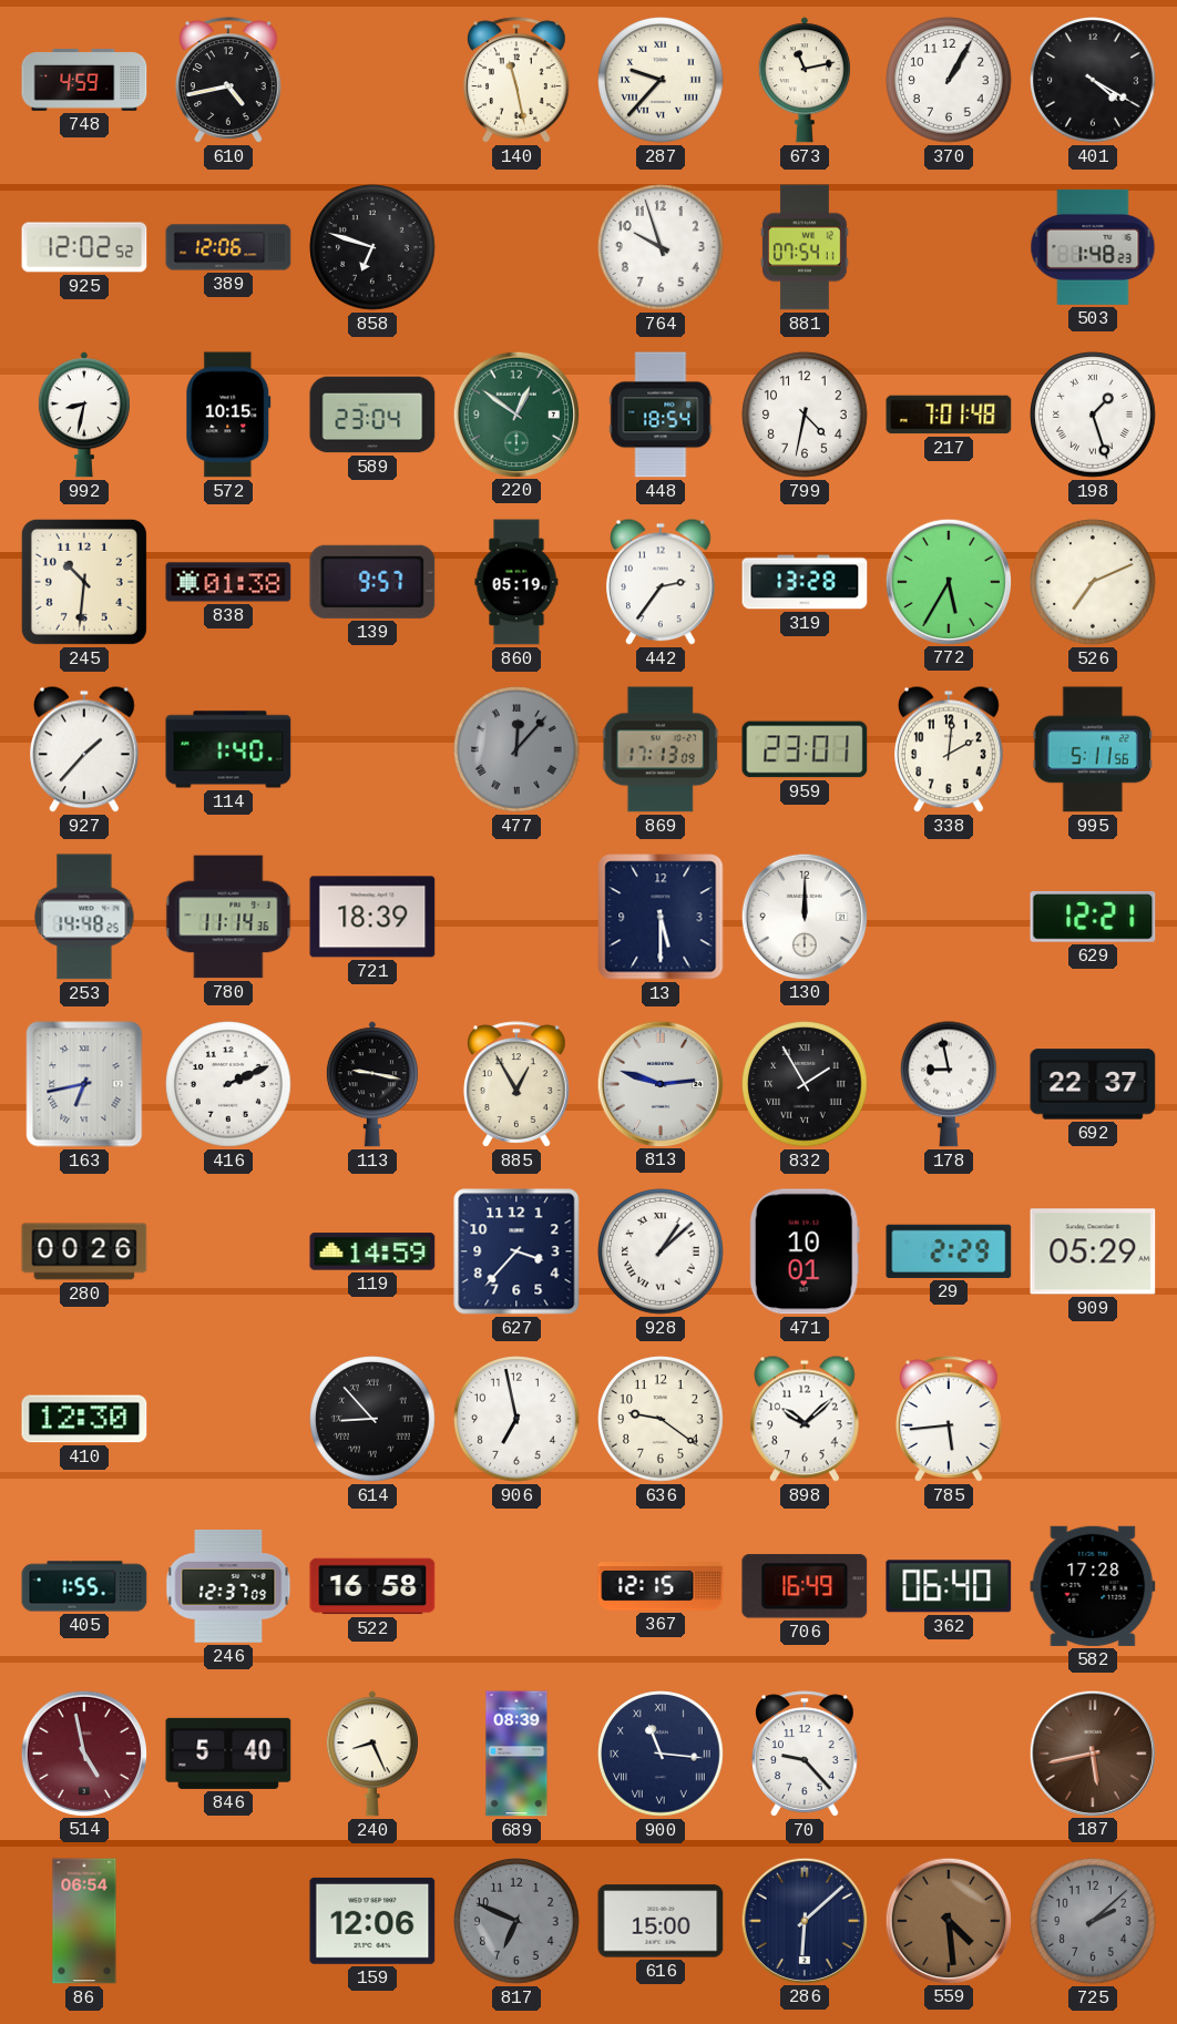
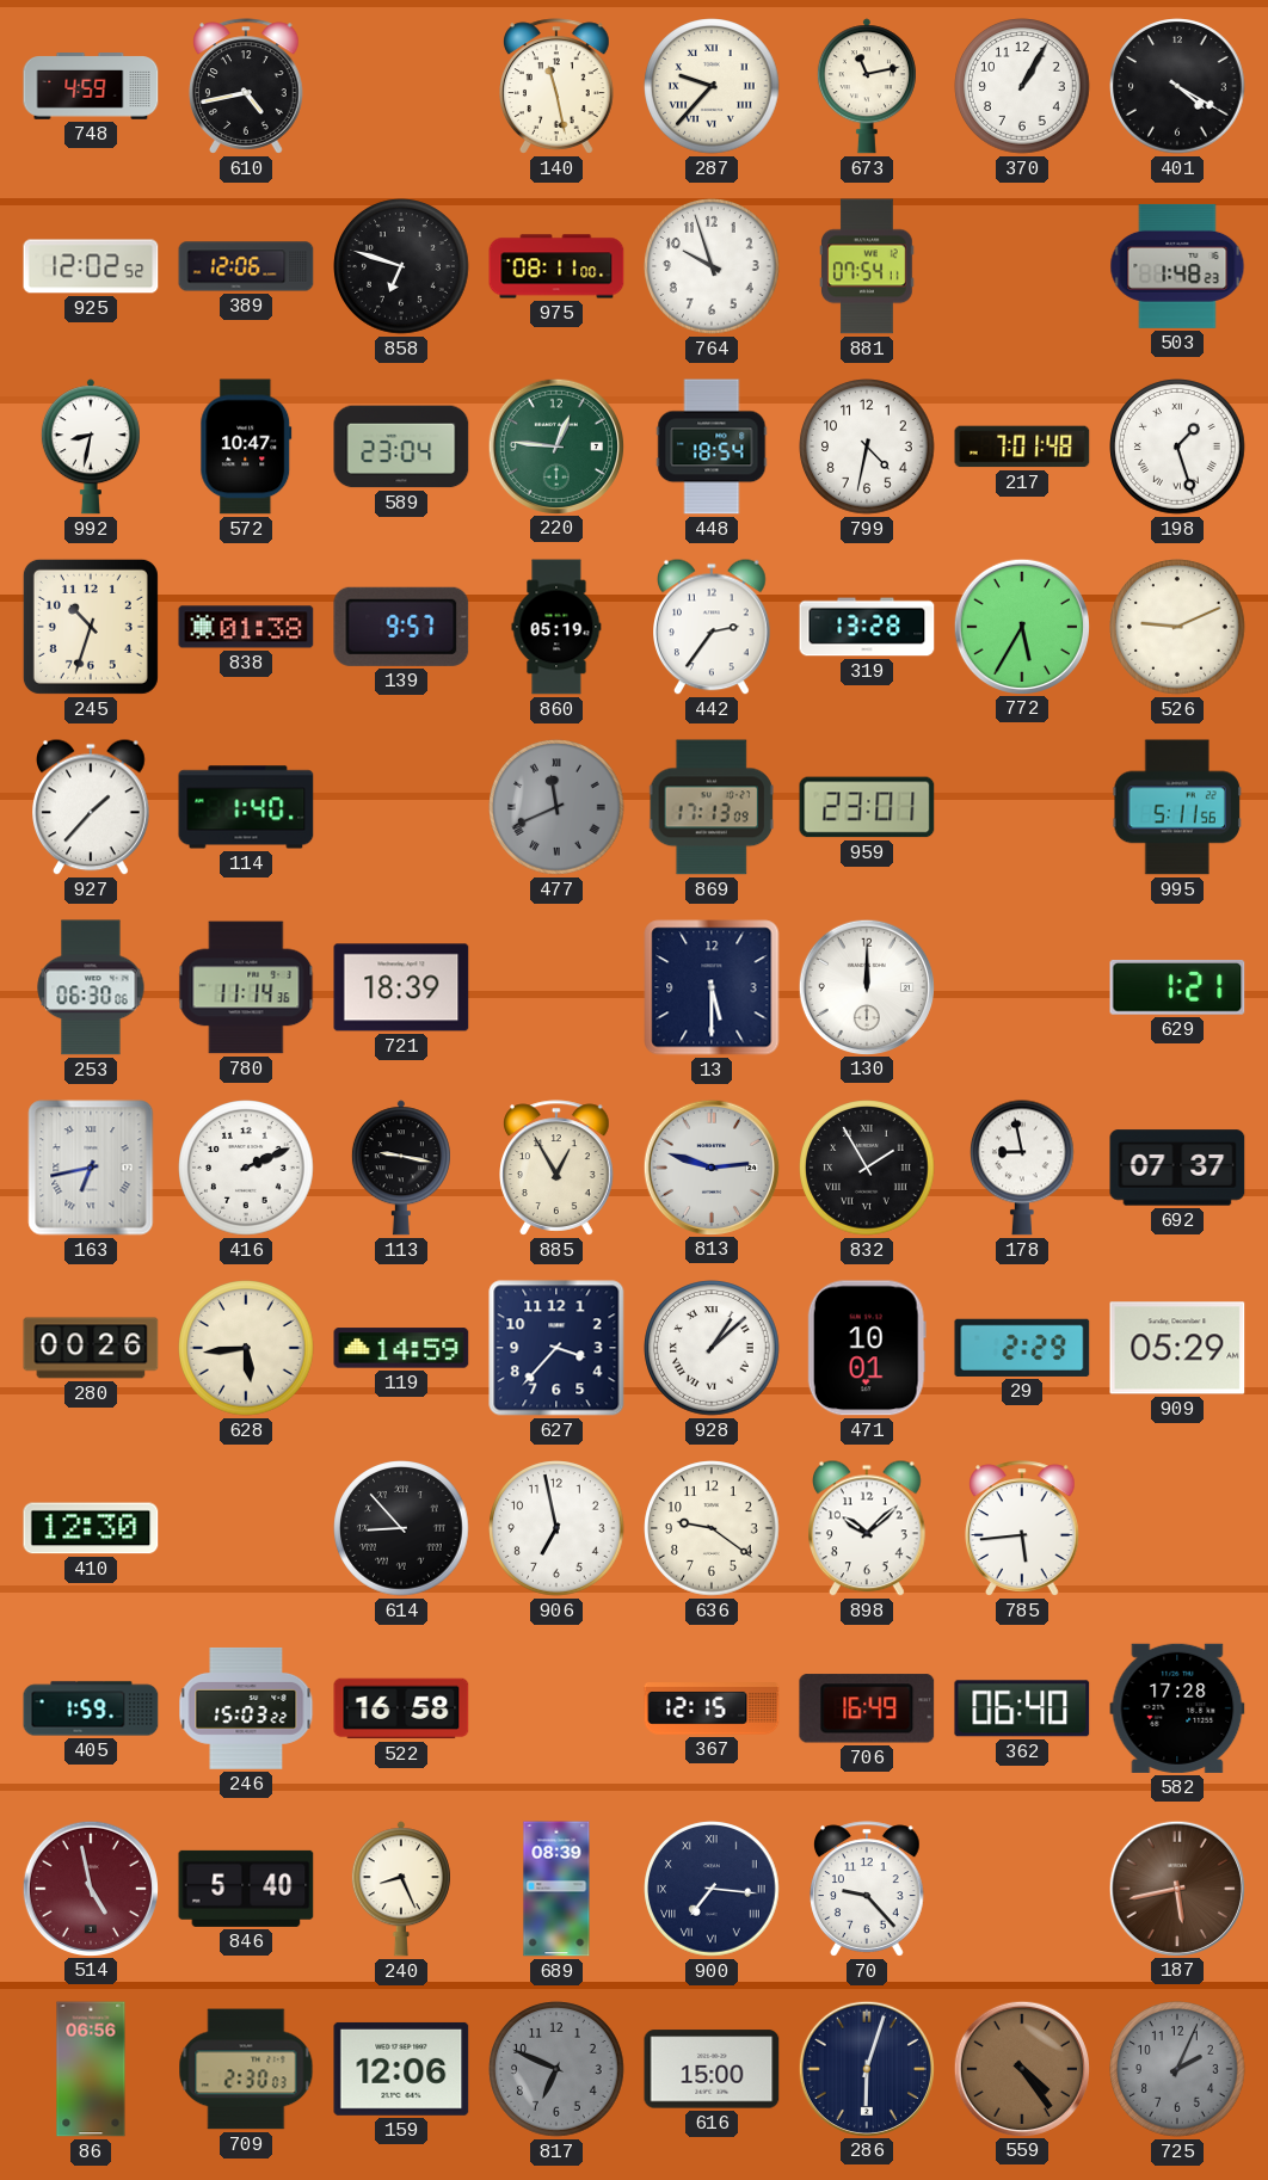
975: none -> 08:11 (556, 266)
572: 10:15 -> 10:47 (246, 447)
220: 12:51 -> 12:46 (555, 445)
245: 10:31 -> 10:33 (91, 627)
526: 7:11 -> 9:11 (1177, 627)
477: 12:07 -> 11:41 (556, 807)
338: 2:01 -> none (950, 749)
253: 14:48 -> 06:30 (91, 987)
629: 12:21 -> 1:21 (1177, 987)
692: 22:37 -> 07:37 (1177, 1168)
628: none -> 5:44 (246, 1348)
405: 1:55 -> 1:59 (91, 1708)
246: 12:37 -> 15:03 (246, 1708)
900: 11:16 -> 7:16 (712, 1889)
86: 06:54 -> 06:56 (91, 2069)
709: none -> 2:30 (246, 2069)
286: 6:08 -> 6:03 (866, 2068)
559: 4:29 -> 4:24 (1021, 2068)
725: 2:08 -> 2:04 (1177, 2069)
